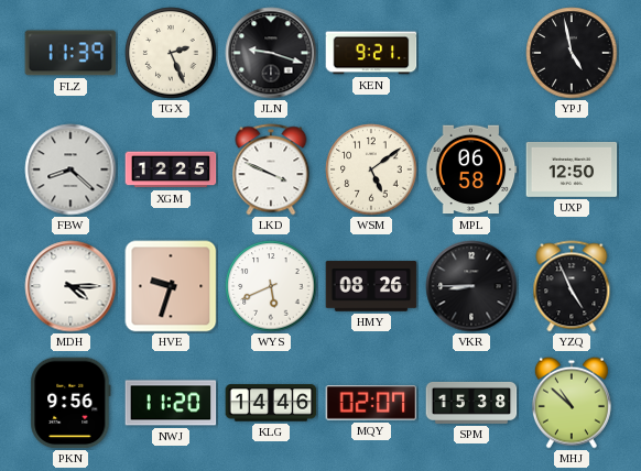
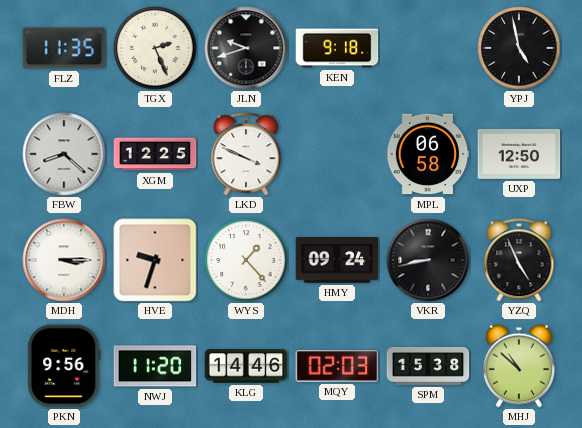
FLZ: 11:39 -> 11:35 (64, 48)
JLN: 9:18 -> 9:42 (246, 48)
KEN: 9:21 -> 9:18 (337, 48)
WSM: 5:09 -> none (371, 169)
MDH: 4:15 -> 3:15 (64, 260)
WYS: 5:41 -> 1:23 (246, 260)
HMY: 08:26 -> 09:24 (337, 260)
VKR: 8:45 -> 8:43 (428, 260)
MQY: 02:07 -> 02:03 (337, 366)
